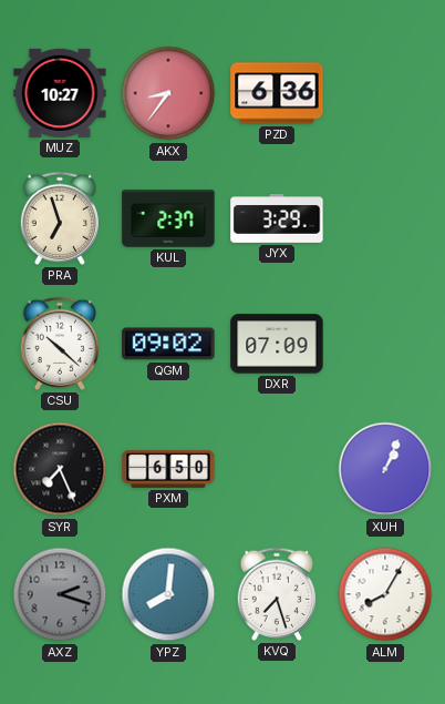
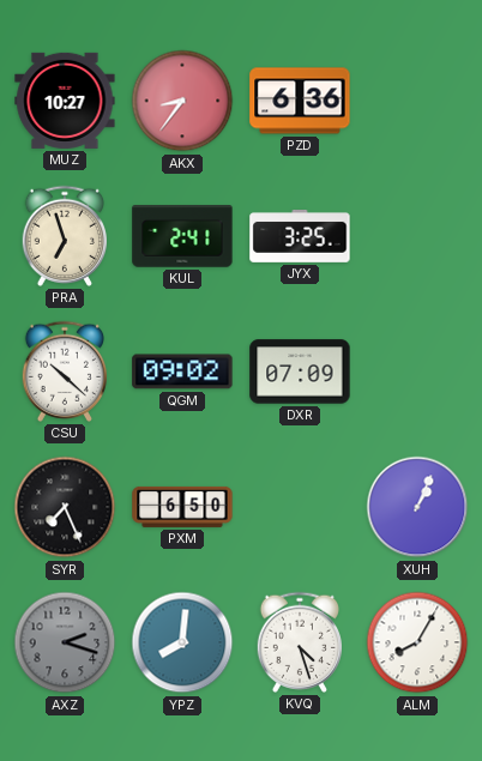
KUL: 2:37 -> 2:41 (182, 236)
JYX: 3:29 -> 3:25 (300, 237)
KVQ: 7:27 -> 4:27 (299, 642)
